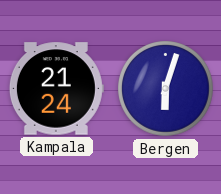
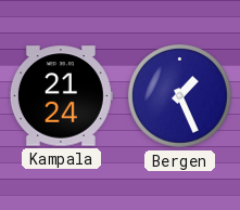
Bergen: 6:03 -> 1:26 (180, 96)
